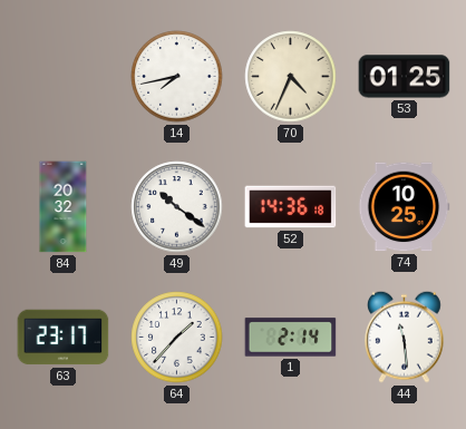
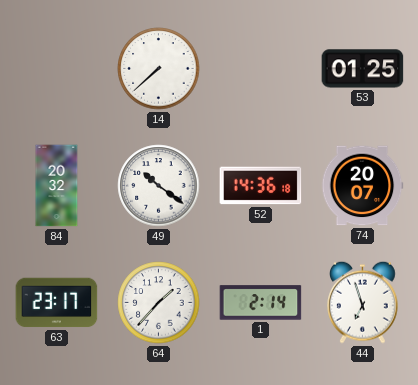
14: 7:43 -> 7:38 (159, 69)
70: 4:34 -> none (291, 77)
74: 10:25 -> 20:07 (362, 186)
44: 11:29 -> 6:57 (363, 302)
